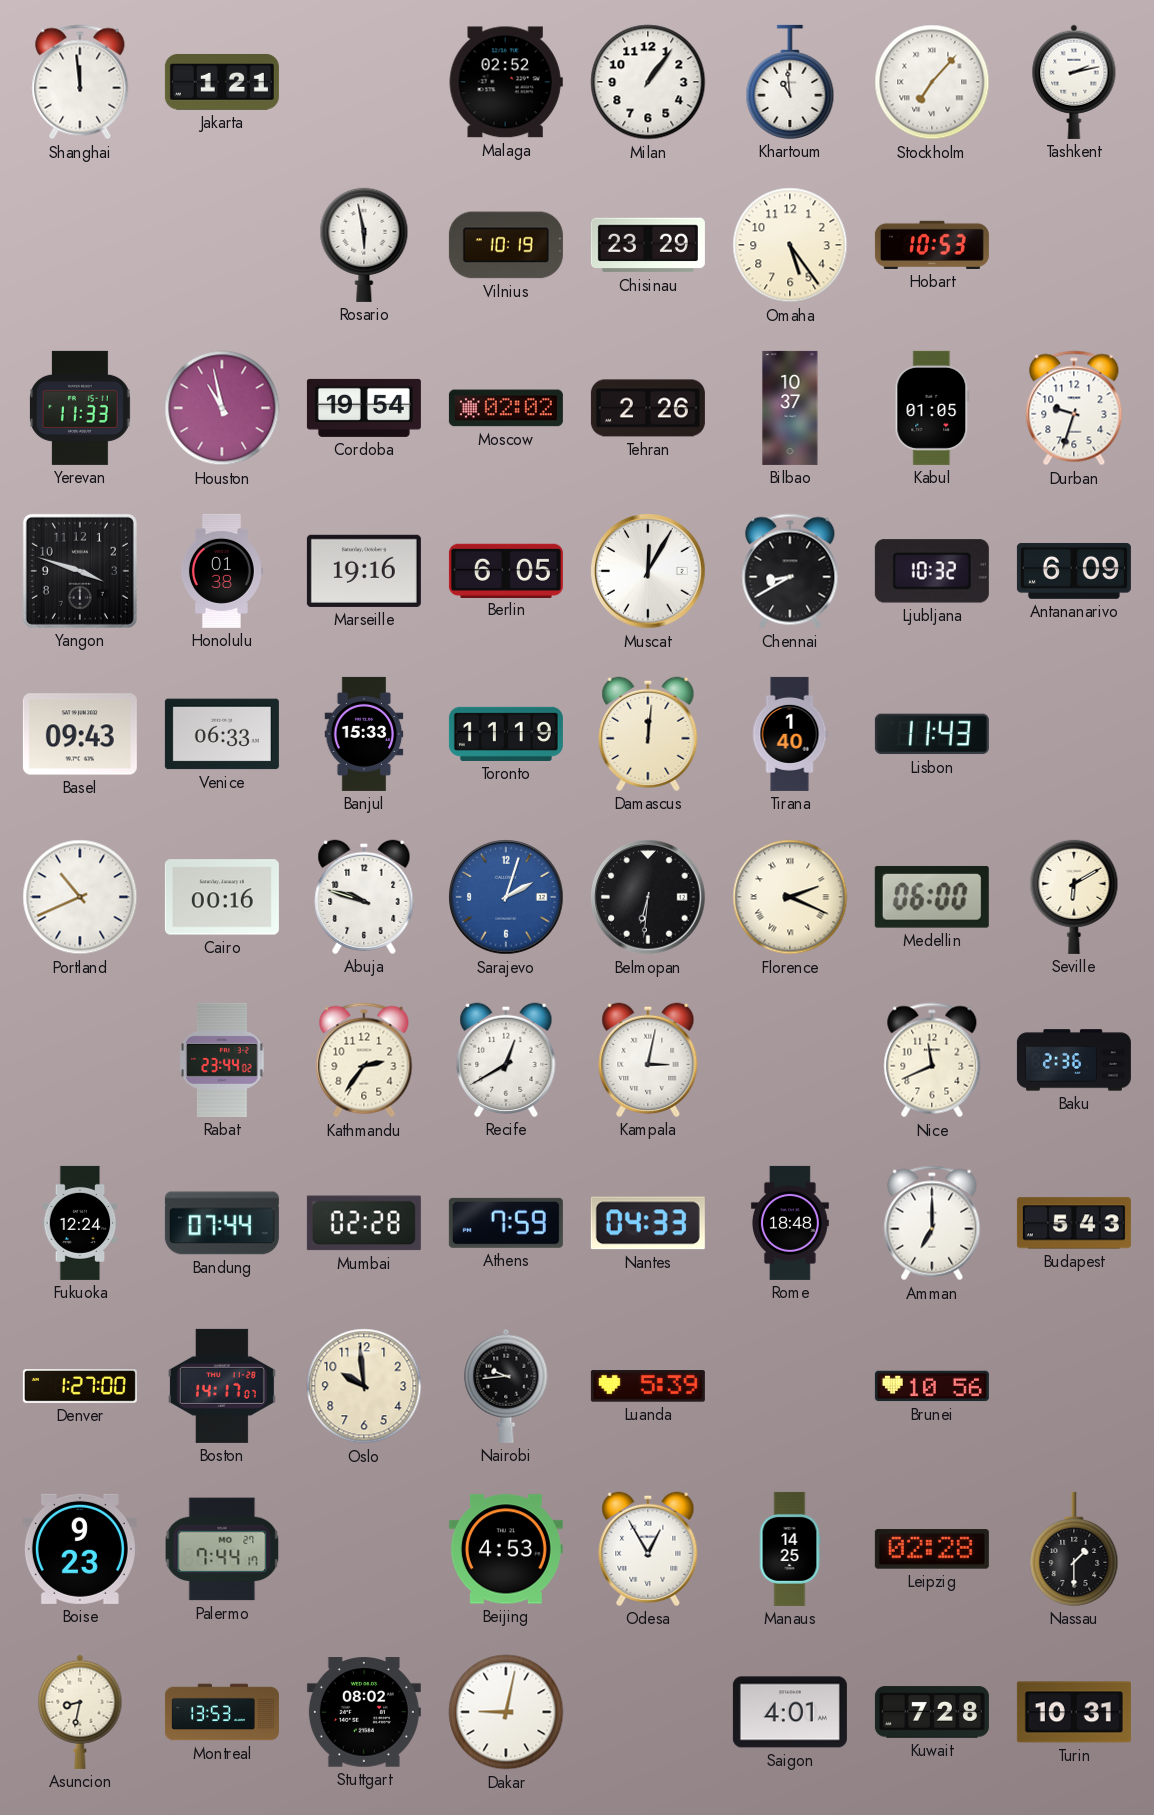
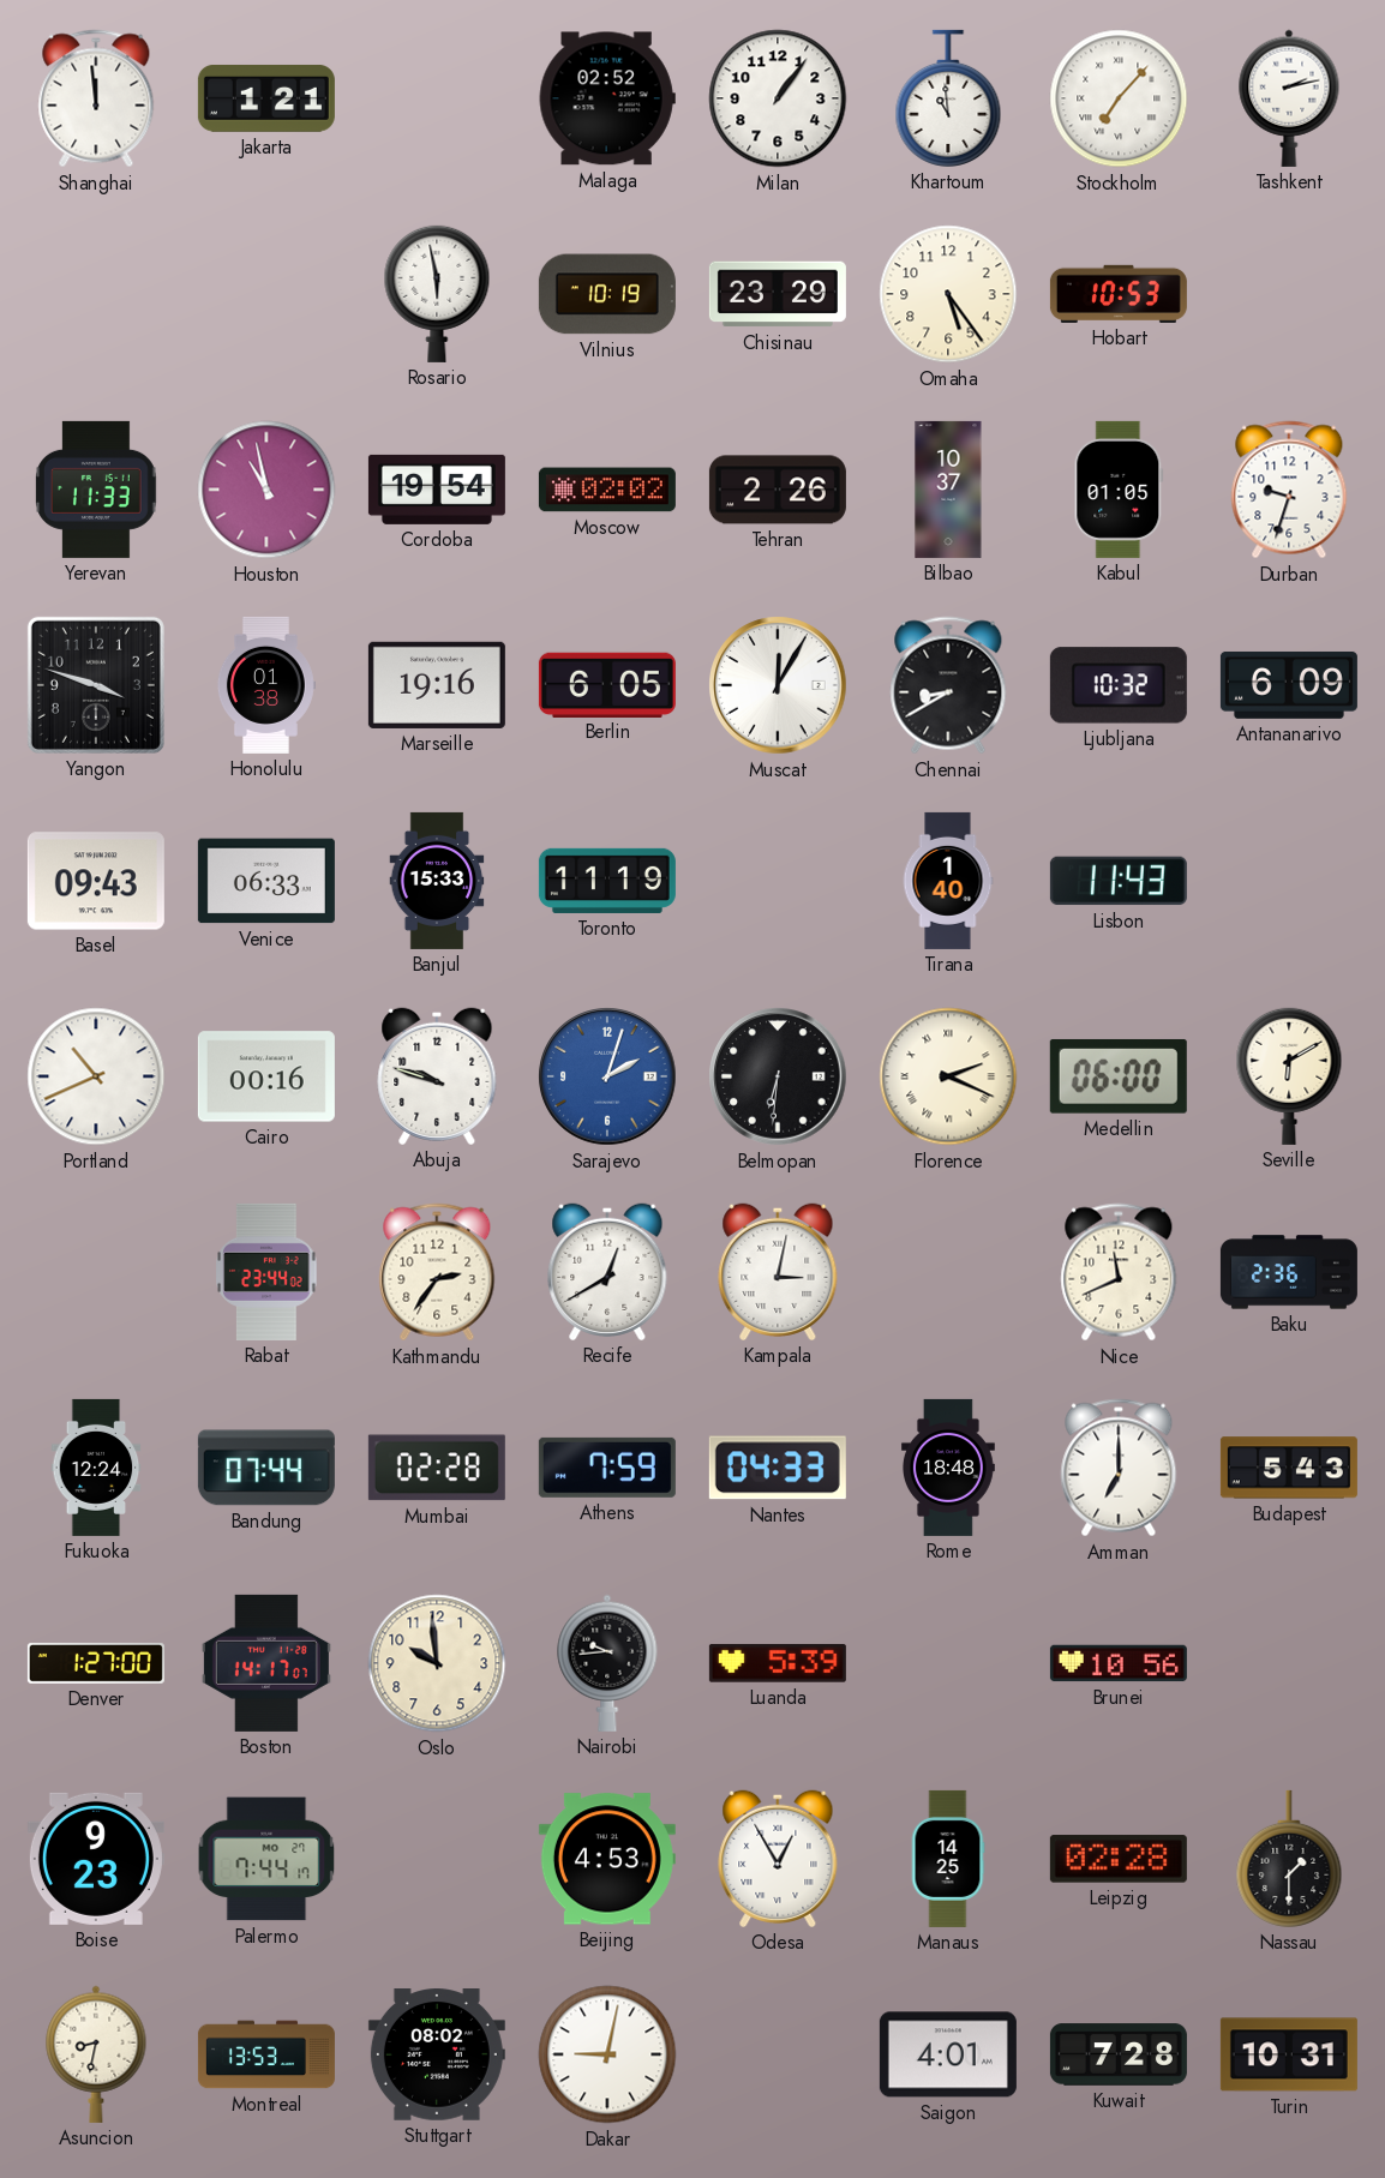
Damascus: 12:01 -> none (648, 734)
